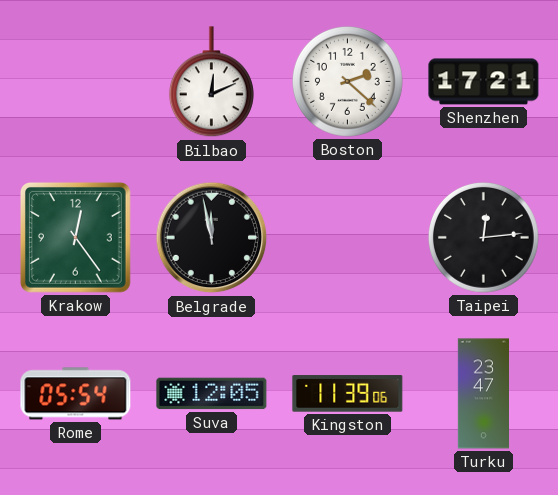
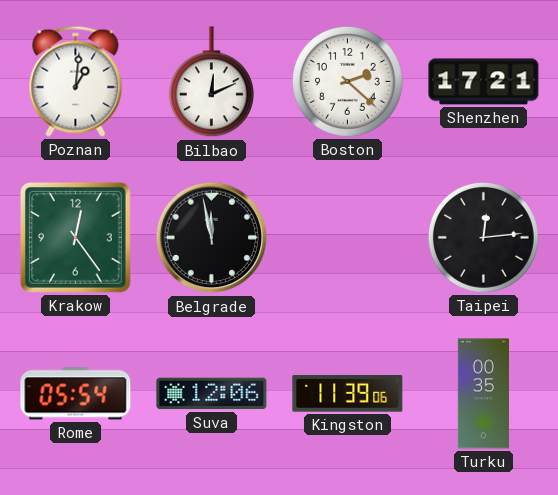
Poznan: none -> 1:01 (76, 81)
Suva: 12:05 -> 12:06 (212, 394)
Turku: 23:47 -> 00:35 (483, 394)
